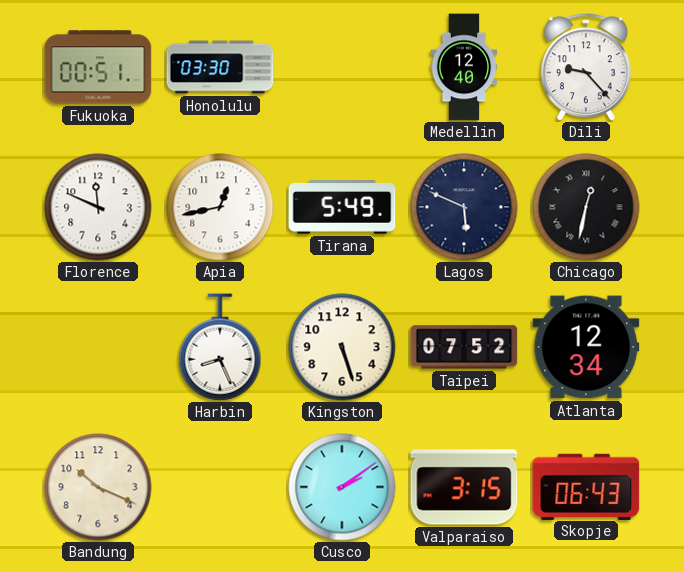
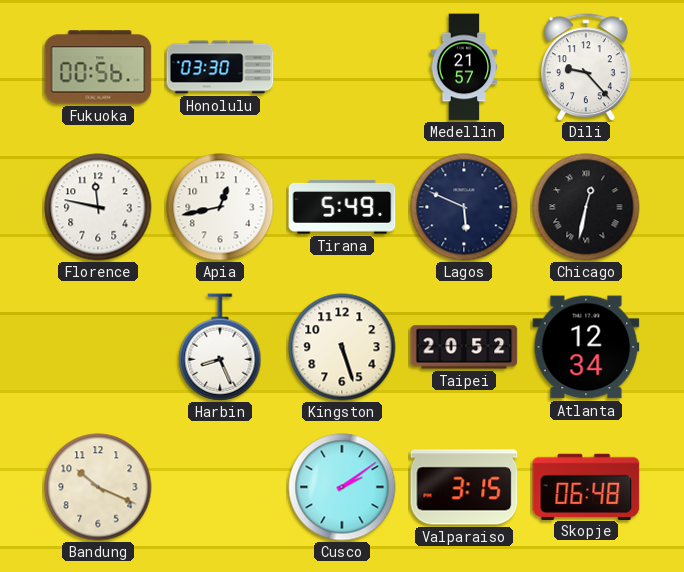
Fukuoka: 00:51 -> 00:56 (98, 67)
Medellin: 12:40 -> 21:57 (464, 67)
Florence: 11:49 -> 11:47 (98, 207)
Taipei: 07:52 -> 20:52 (464, 347)
Skopje: 06:43 -> 06:48 (586, 486)
